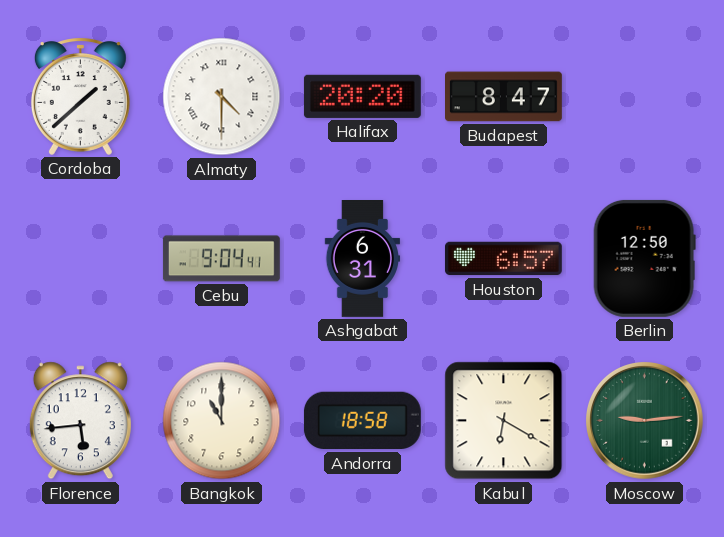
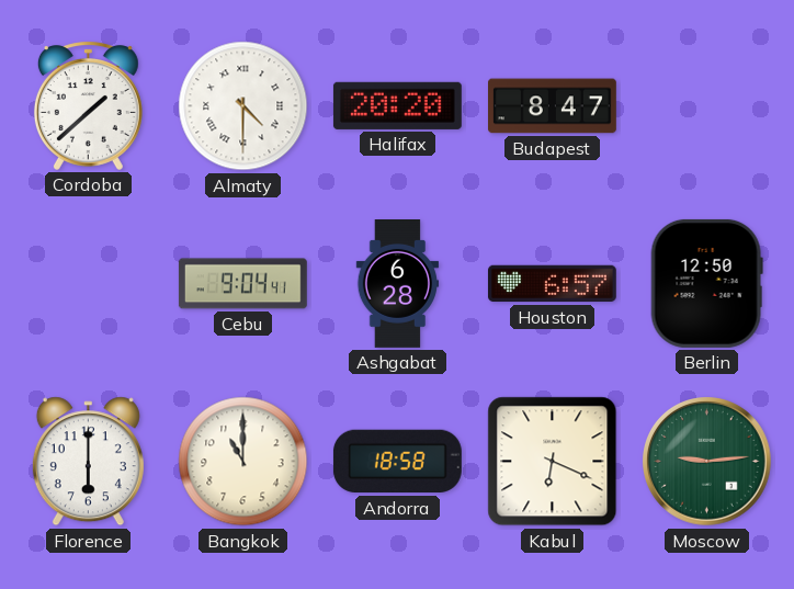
Ashgabat: 6:31 -> 6:28 (398, 284)
Florence: 5:44 -> 6:00 (88, 462)
Kabul: 6:20 -> 6:19 (553, 462)
